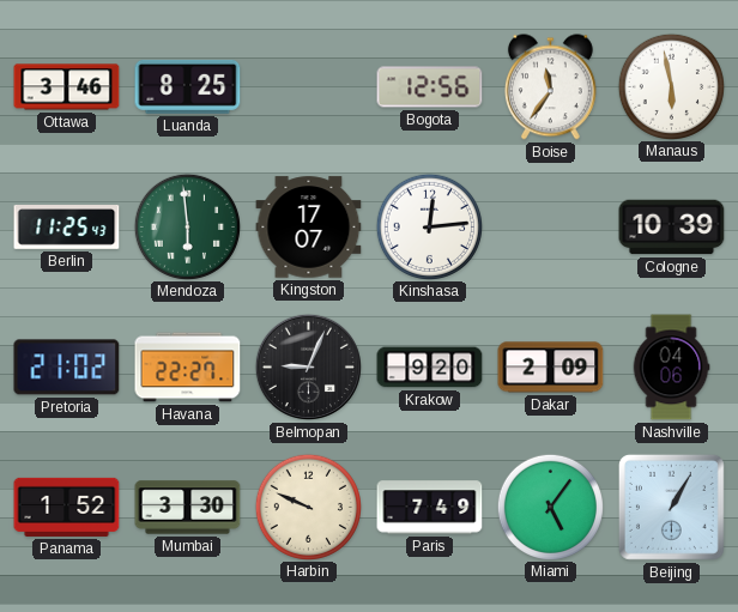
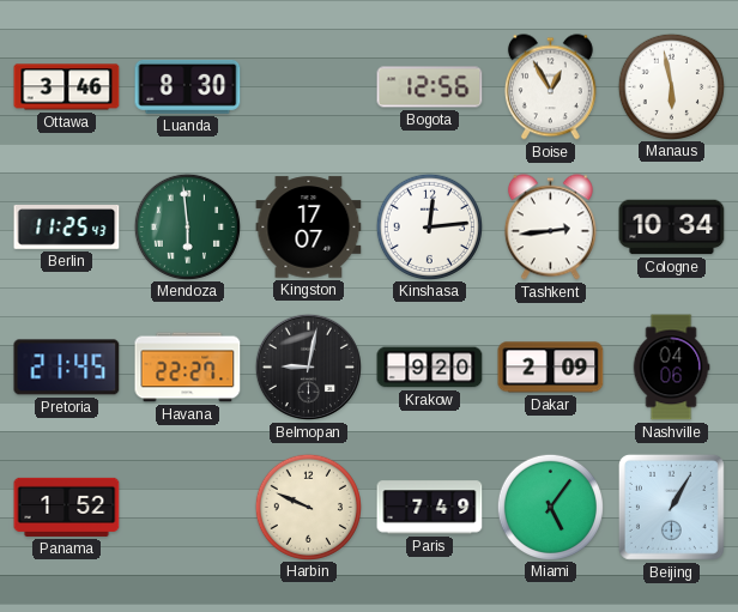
Luanda: 8:25 -> 8:30 (188, 86)
Boise: 11:36 -> 12:55 (550, 87)
Tashkent: none -> 2:44 (550, 228)
Cologne: 10:39 -> 10:34 (672, 228)
Pretoria: 21:02 -> 21:45 (67, 368)
Belmopan: 9:04 -> 9:02 (308, 366)
Mumbai: 3:30 -> none (188, 508)
